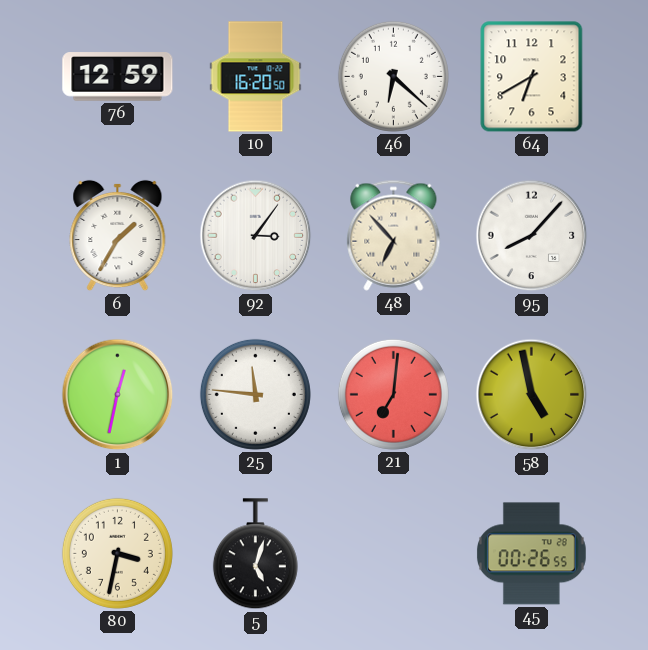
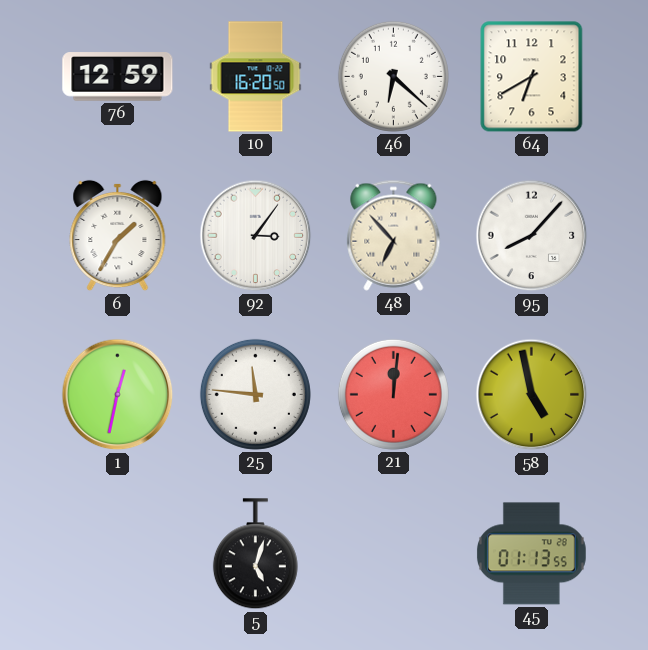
21: 7:01 -> 12:01 (393, 394)
80: 3:32 -> none (117, 553)
45: 00:26 -> 01:13 (531, 554)
